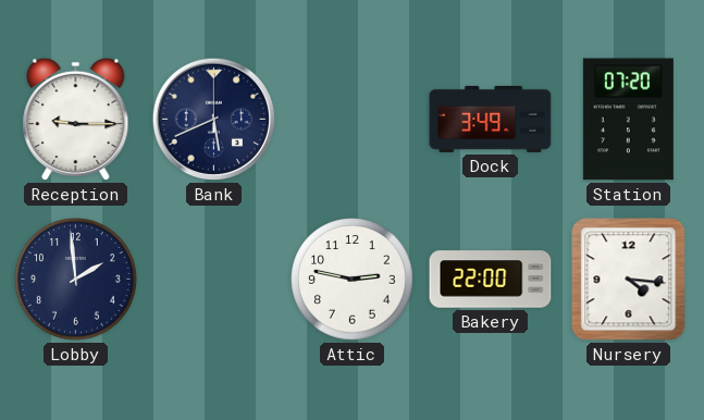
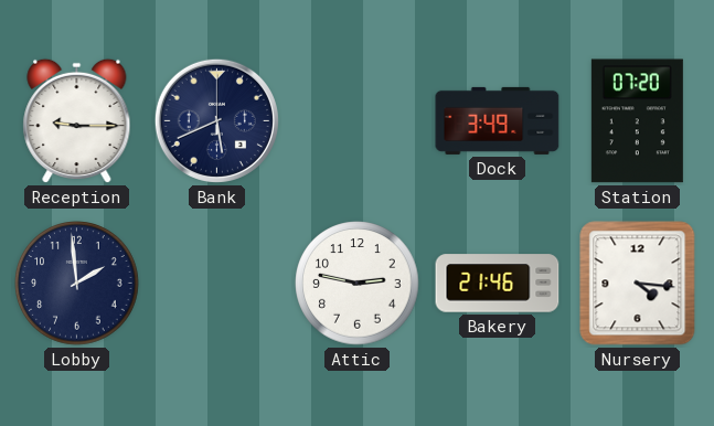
Bakery: 22:00 -> 21:46 (498, 284)
